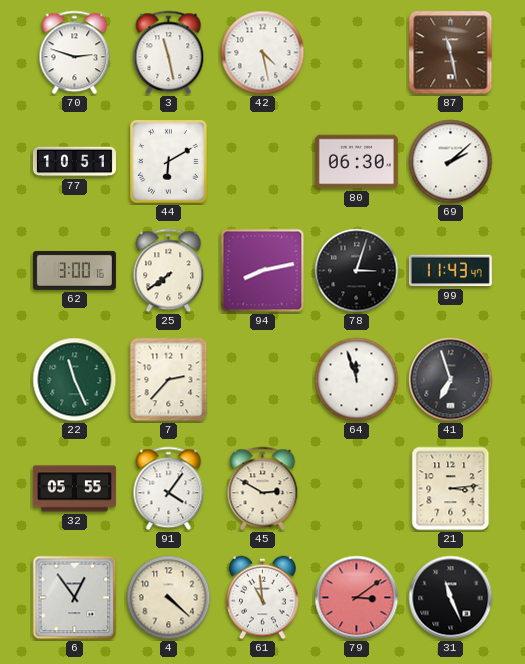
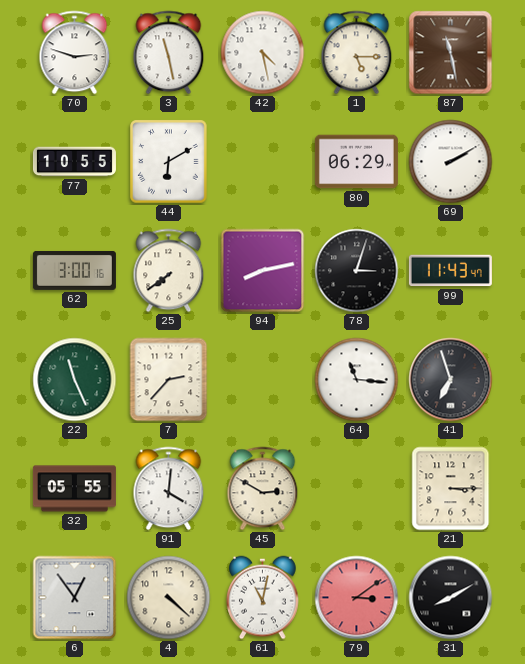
1: none -> 5:15 (357, 53)
77: 10:51 -> 10:55 (74, 162)
80: 06:30 -> 06:29 (356, 162)
69: 2:08 -> 2:10 (451, 162)
64: 11:57 -> 11:16 (357, 380)
91: 4:06 -> 4:01 (169, 489)
21: 3:14 -> 3:15 (451, 489)
61: 10:59 -> 11:02 (263, 598)
31: 11:26 -> 8:10 (451, 598)
